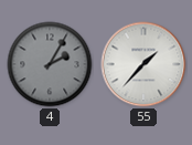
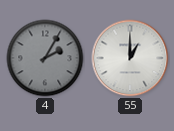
55: 1:37 -> 1:00 (130, 58)
